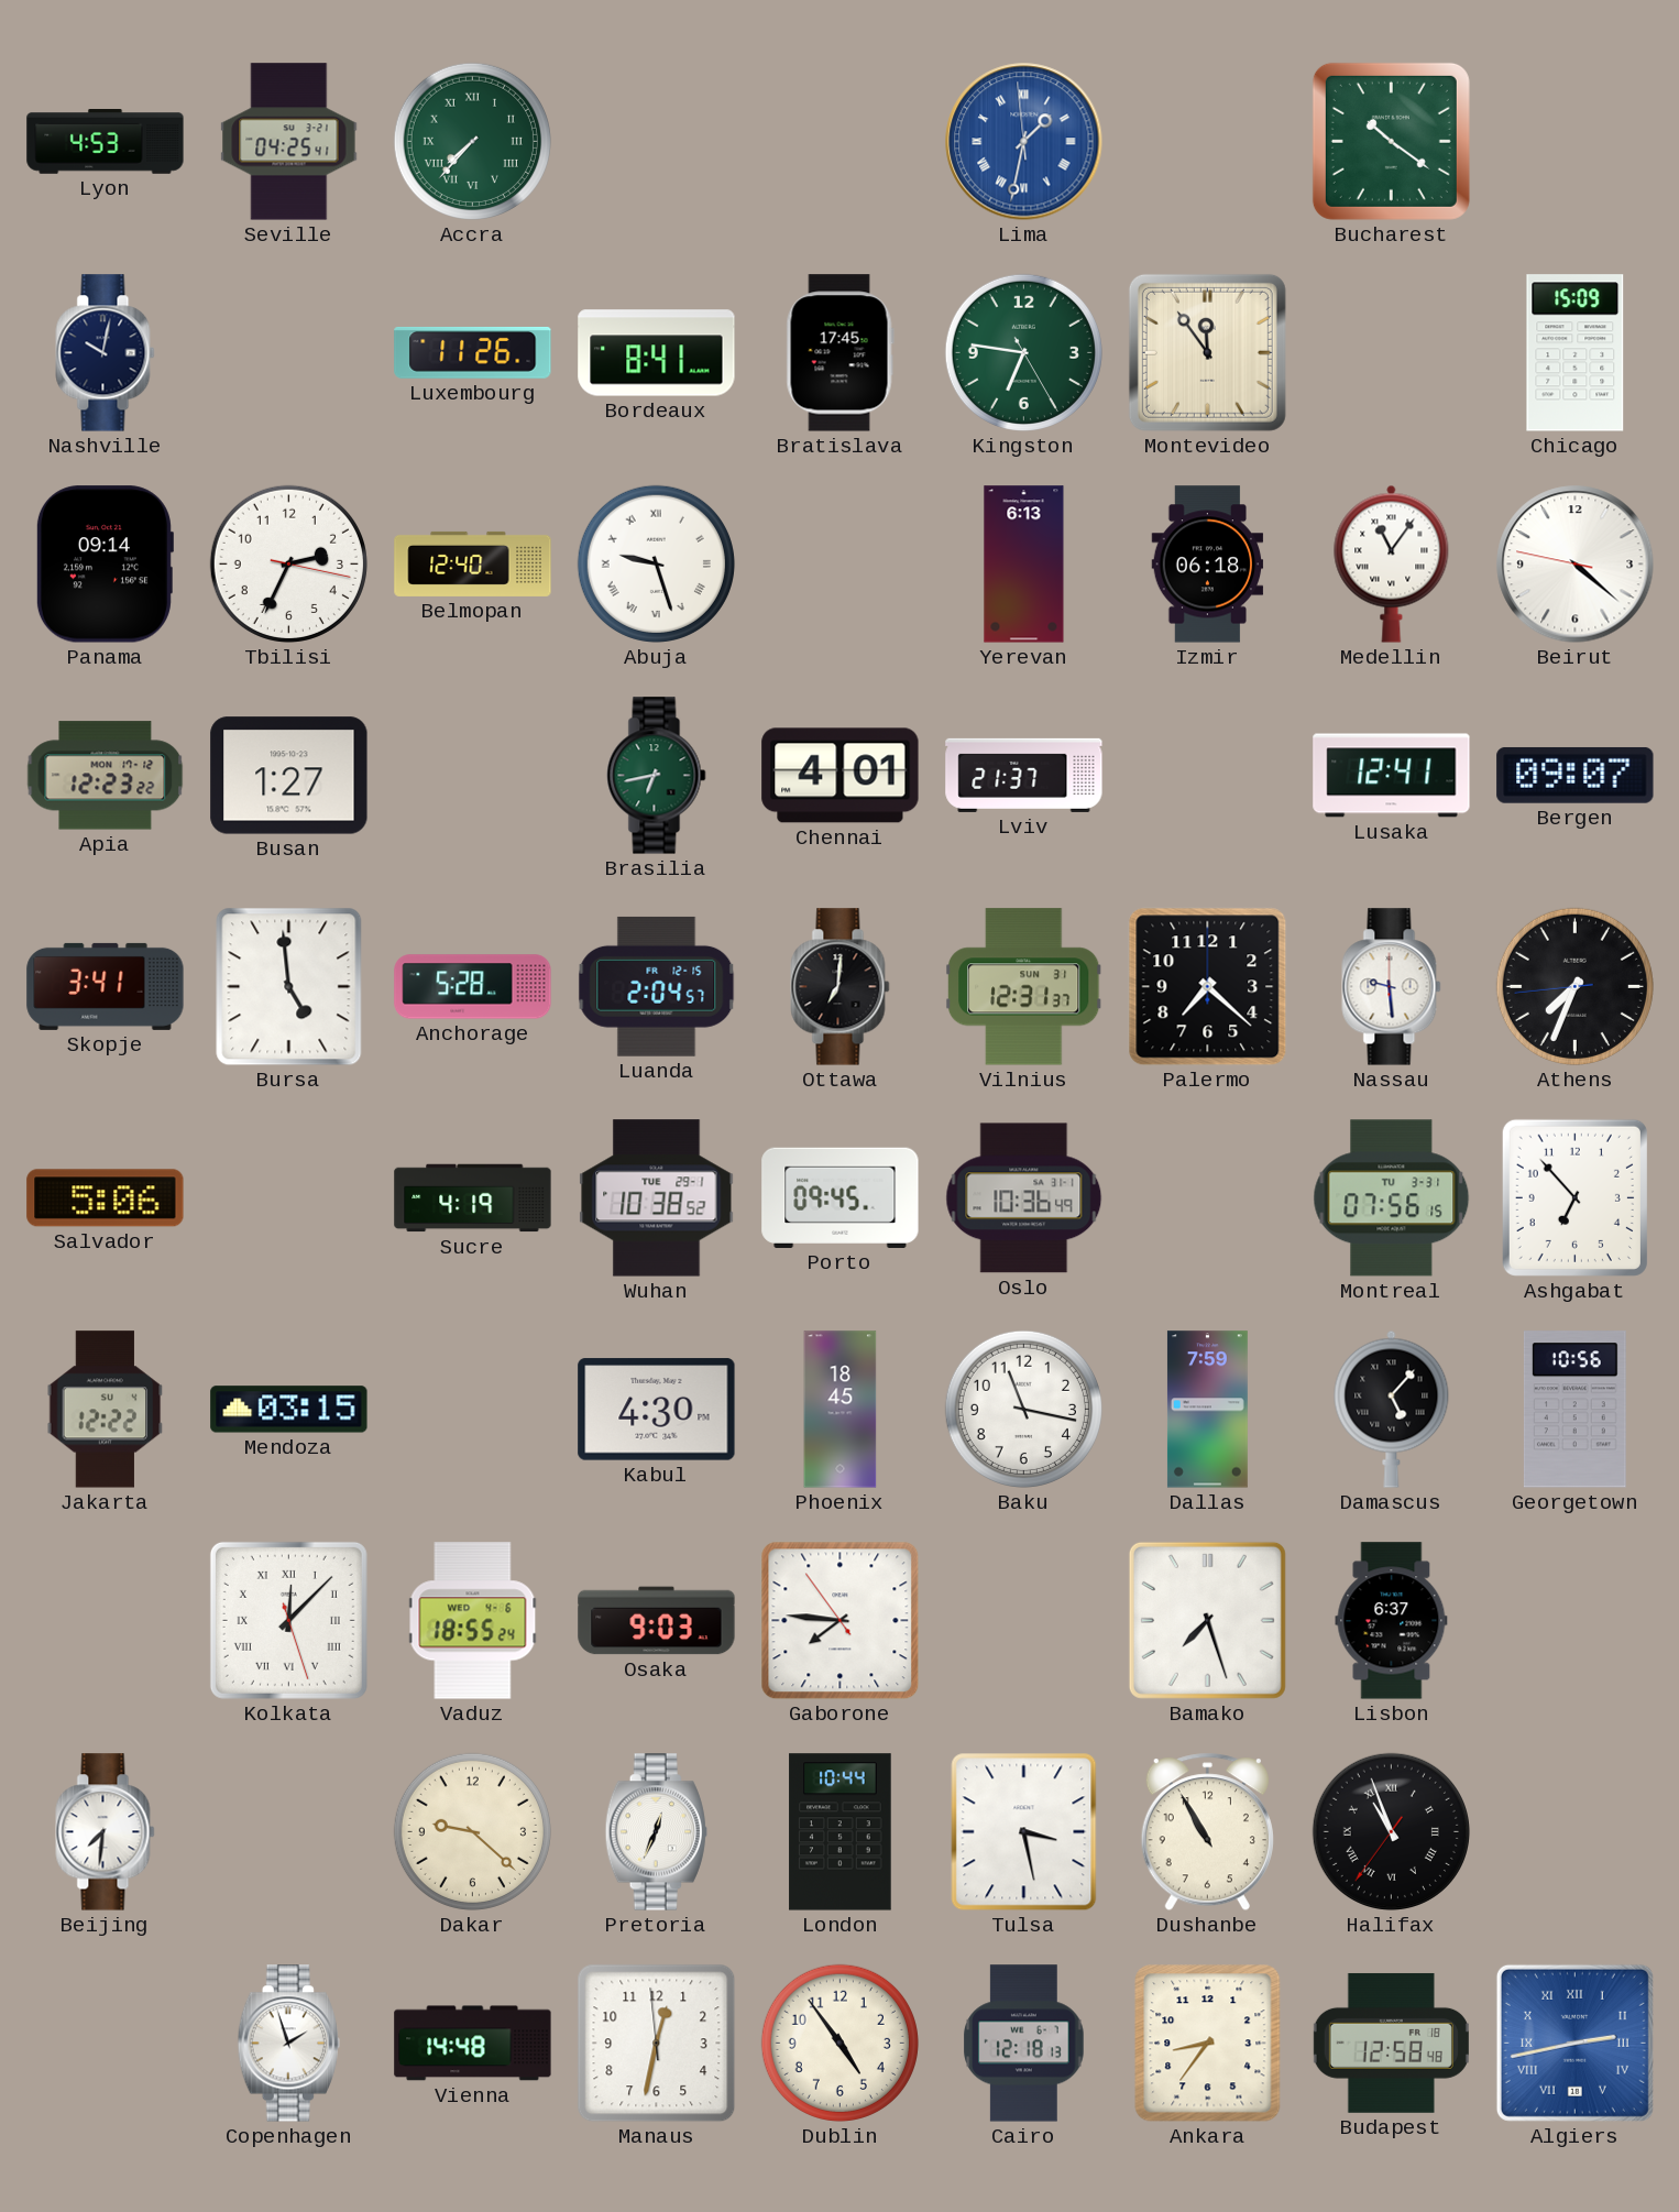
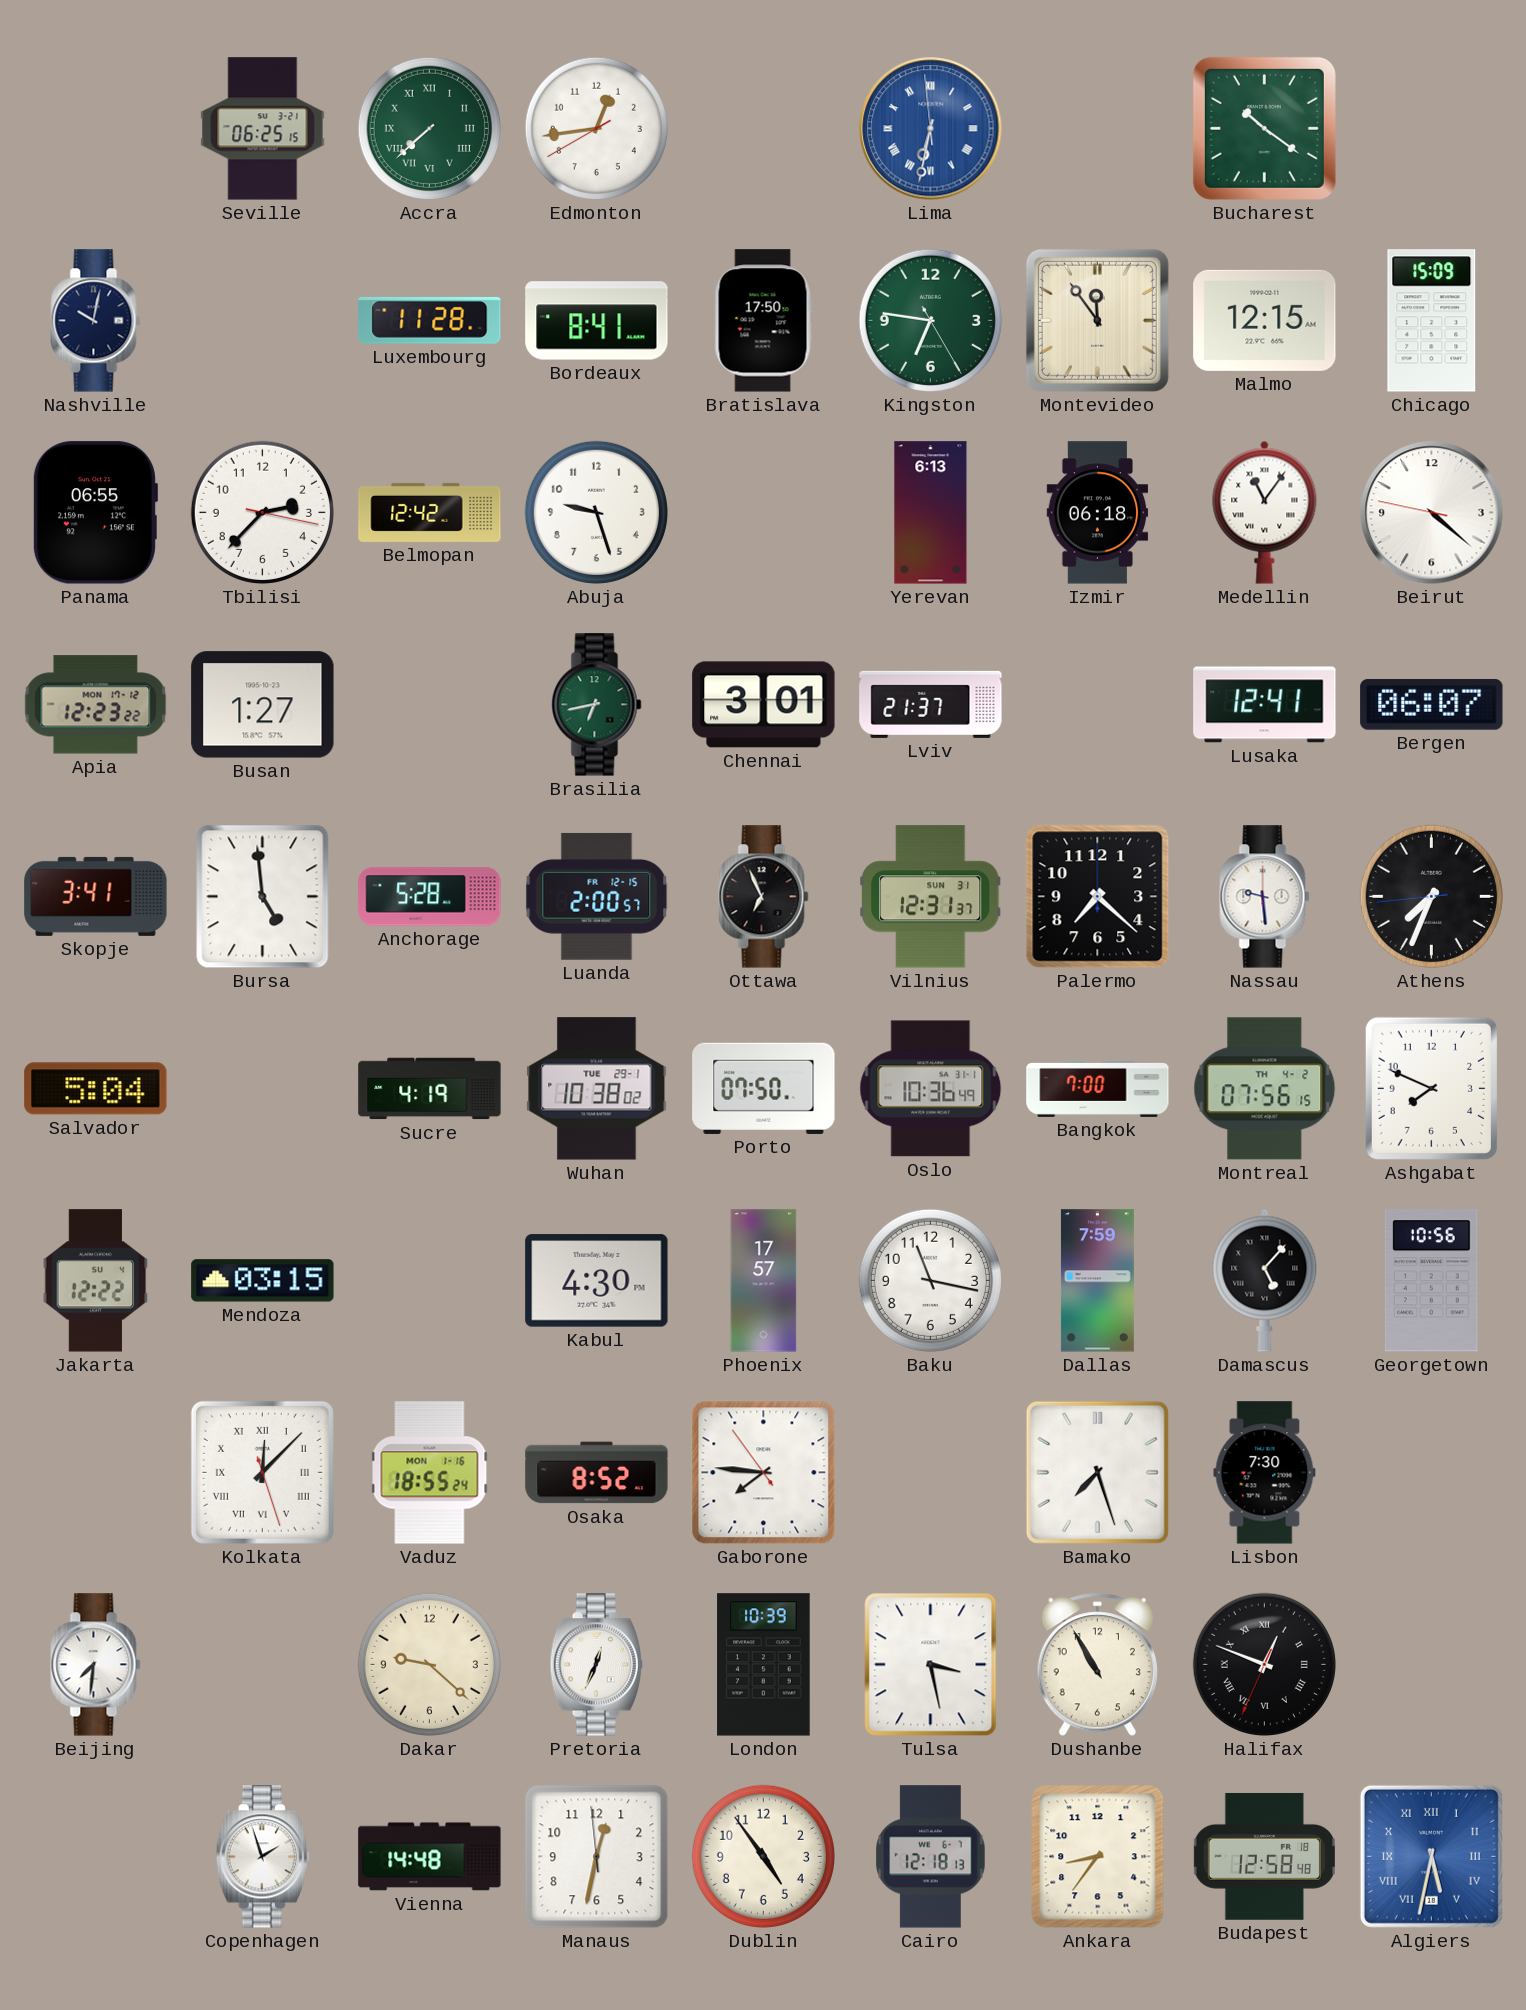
Lyon: 4:53 -> none (106, 142)
Seville: 04:25 -> 06:25 (263, 129)
Accra: 7:37 -> 7:38 (429, 128)
Edmonton: none -> 12:43 (596, 128)
Lima: 1:31 -> 6:31 (931, 129)
Luxembourg: 11:26 -> 11:28 (430, 320)
Bratislava: 17:45 -> 17:50 (763, 321)
Malmo: none -> 12:15 (1265, 320)
Panama: 09:14 -> 06:55 (95, 513)
Tbilisi: 2:34 -> 2:37 (262, 512)
Belmopan: 12:40 -> 12:42 (430, 512)
Abuja numerals: Roman -> Arabic (596, 512)
Chennai: 4:01 -> 3:01 (764, 705)
Bergen: 09:07 -> 06:07 (1432, 704)
Luanda: 2:04 -> 2:00 (597, 896)
Ottawa: 7:01 -> 6:56 (764, 897)
Salvador: 5:06 -> 5:04 (96, 1089)
Wuhan: 10:38:52 -> 10:38:02 (597, 1089)
Porto: 09:45 -> 07:50 (764, 1088)
Bangkok: none -> 7:00 (1098, 1088)
Montreal date: TU 3-31 -> TH 4-2 (1265, 1089)
Ashgabat: 6:53 -> 7:49 (1431, 1088)
Phoenix: 18:45 -> 17:57 (764, 1281)
Vaduz date: WED 4-6 -> MON 1-16 (430, 1473)
Osaka: 9:03 -> 8:52 (597, 1473)
Lisbon: 6:37 -> 7:30 (1265, 1473)
London: 10:44 -> 10:39 (764, 1665)
Halifax: 10:56 -> 12:48 (1264, 1664)
Algiers: 2:43 -> 5:32 (1431, 1856)
